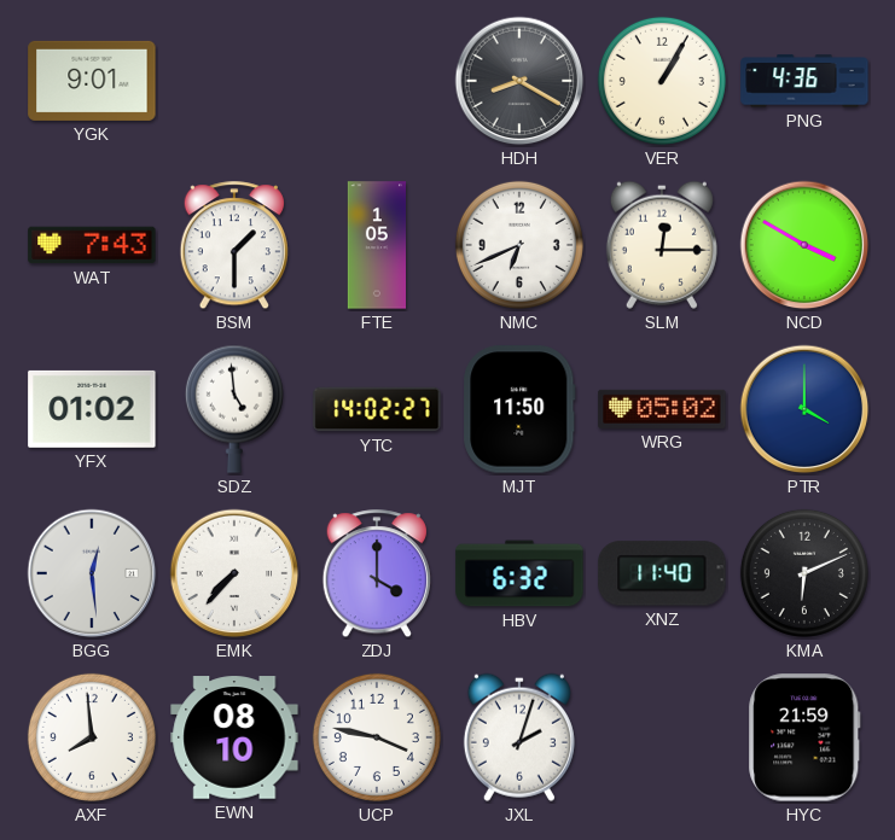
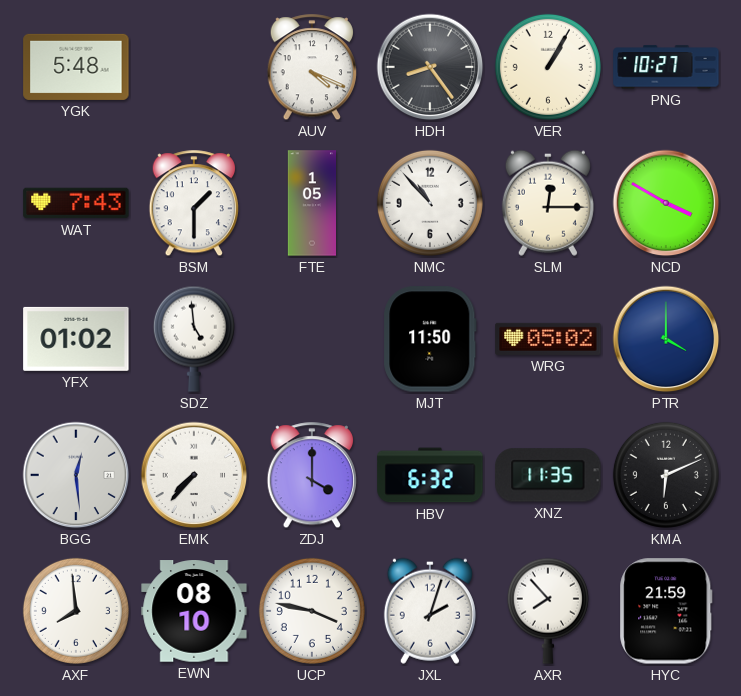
YGK: 9:01 -> 5:48 (76, 67)
AUV: none -> 4:19 (311, 68)
HDH: 8:20 -> 8:24 (430, 67)
PNG: 4:36 -> 10:27 (666, 67)
NMC: 6:41 -> 10:53 (430, 203)
YTC: 14:02 -> none (377, 409)
XNZ: 11:40 -> 11:35 (548, 475)
AXR: none -> 7:53 (548, 611)
